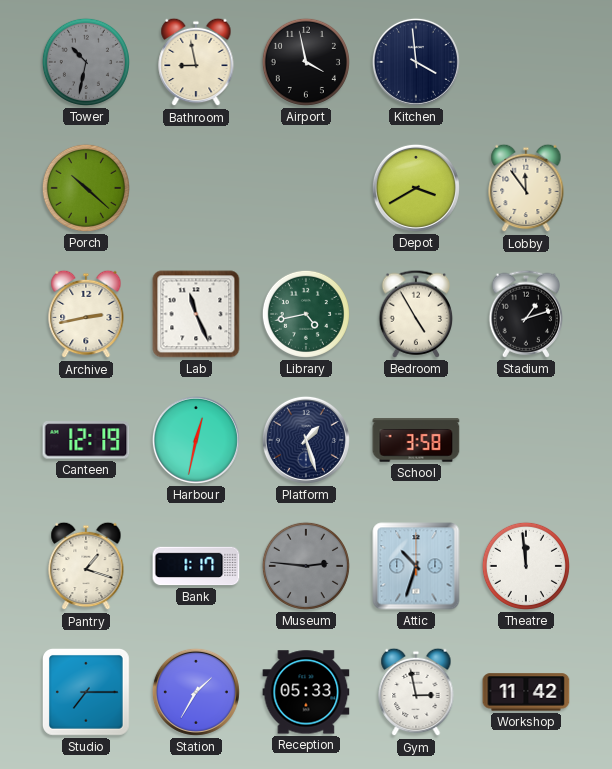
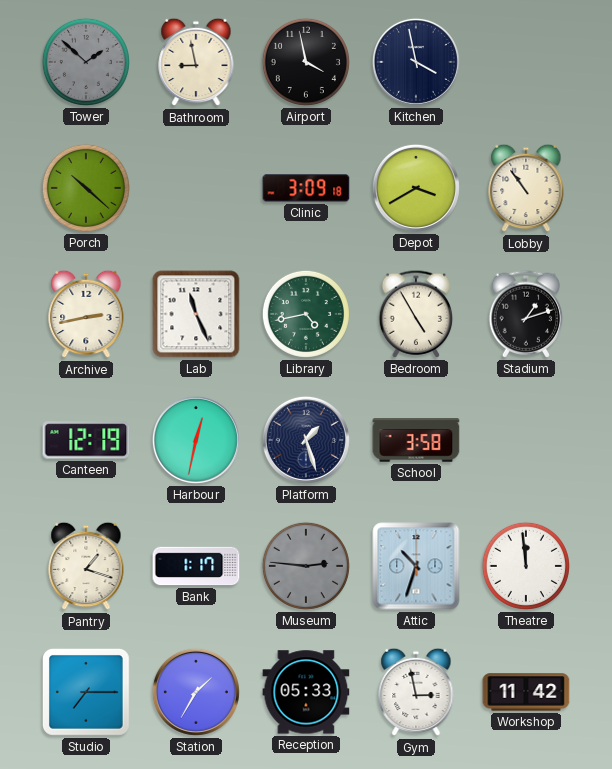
Tower: 10:32 -> 1:52 (86, 62)
Kitchen: 3:59 -> 3:58 (416, 62)
Clinic: none -> 3:09 (306, 188)
Lobby: 11:54 -> 10:54 (526, 188)
